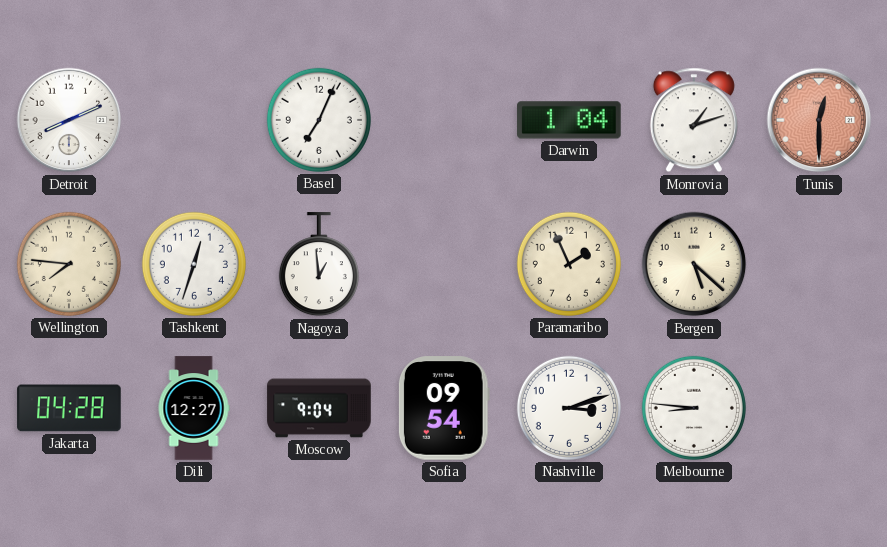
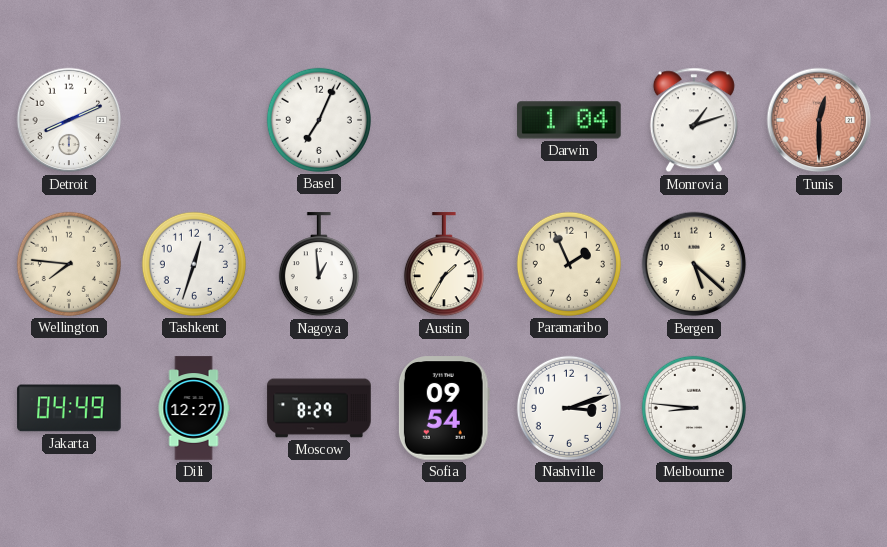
Austin: none -> 1:35 (444, 265)
Jakarta: 04:28 -> 04:49 (69, 408)
Moscow: 9:04 -> 8:29 (319, 408)
